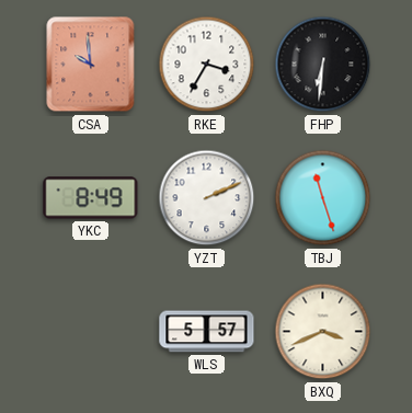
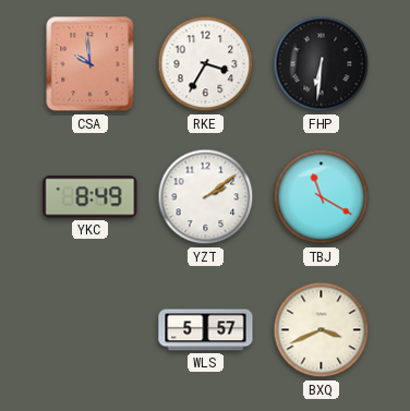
YZT: 2:11 -> 2:09 (206, 197)
TBJ: 11:27 -> 11:20 (322, 197)
